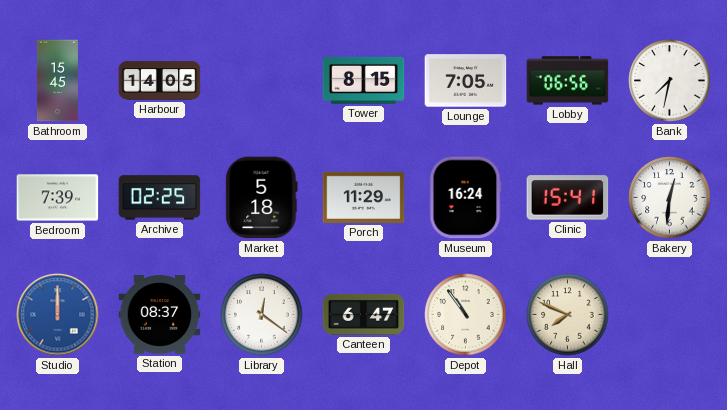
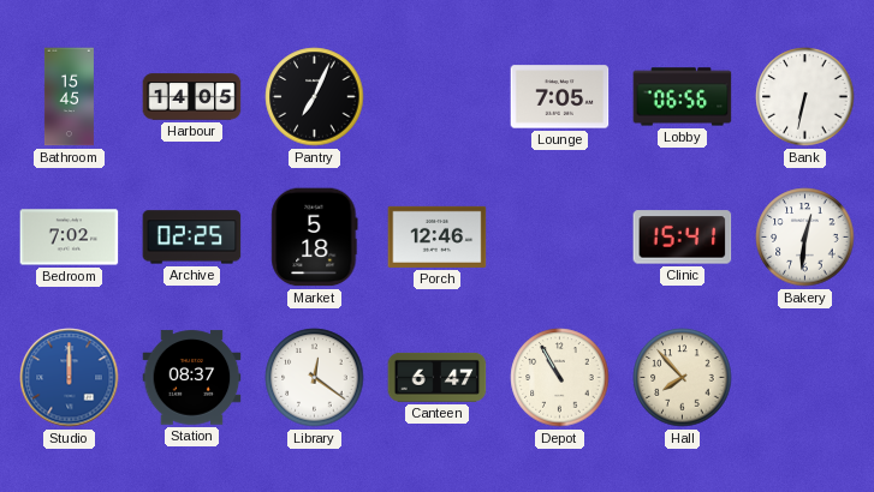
Pantry: none -> 7:04 (315, 97)
Tower: 8:15 -> none (364, 80)
Bank: 7:32 -> 6:32 (805, 97)
Bedroom: 7:39 -> 7:02 (70, 238)
Porch: 11:29 -> 12:46 (438, 236)
Museum: 16:24 -> none (465, 198)
Depot: 10:54 -> 10:55 (560, 378)
Hall: 7:49 -> 7:53 (683, 378)
